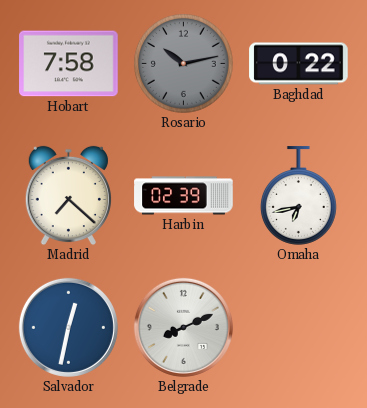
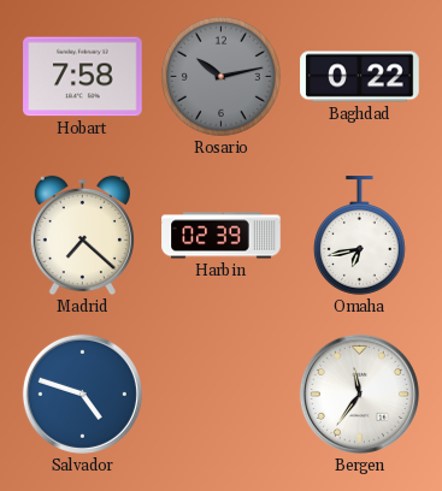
Salvador: 12:32 -> 4:48 (82, 394)
Belgrade: 8:11 -> none (183, 327)
Bergen: none -> 11:36 (359, 394)
